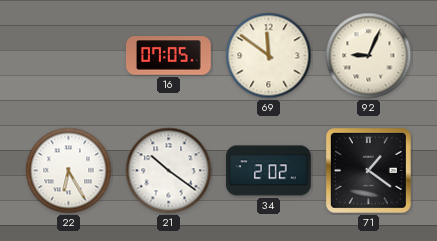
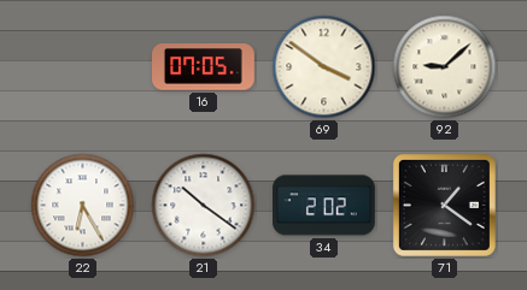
69: 11:51 -> 3:51 (324, 67)
92: 9:04 -> 9:08 (445, 67)
